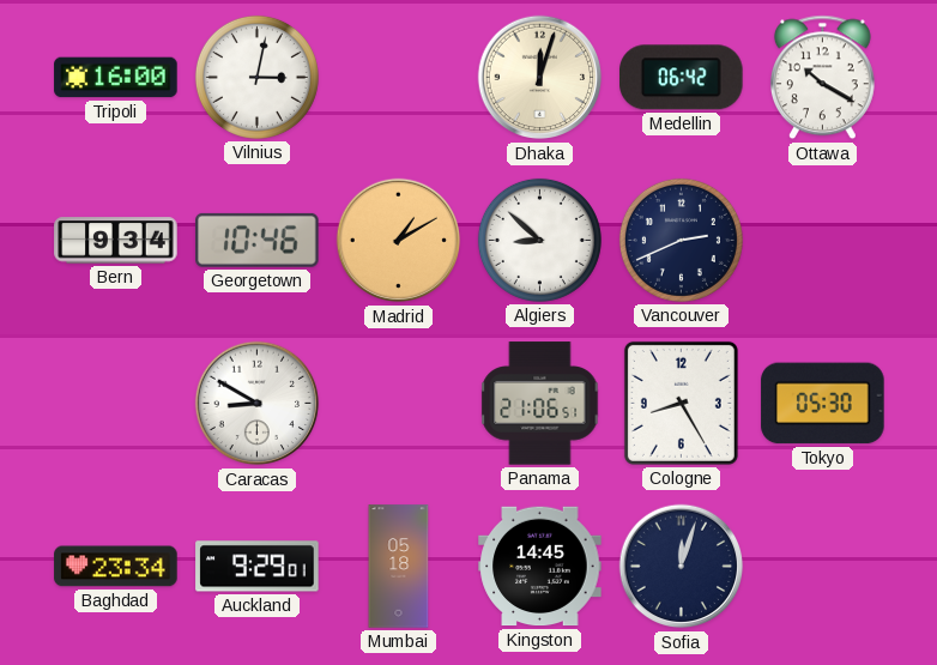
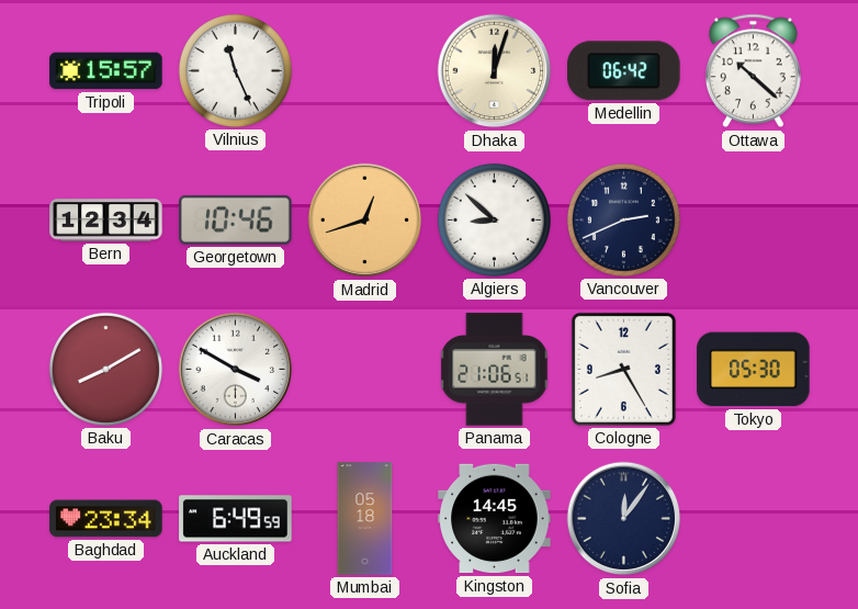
Tripoli: 16:00 -> 15:57 (106, 71)
Vilnius: 3:02 -> 11:26 (235, 70)
Ottawa: 10:20 -> 10:22 (753, 71)
Bern: 9:34 -> 12:34 (106, 221)
Madrid: 1:10 -> 12:42 (365, 221)
Baku: none -> 8:10 (105, 369)
Caracas: 8:50 -> 3:50 (236, 370)
Auckland: 9:29 -> 6:49 (236, 519)
Sofia: 12:03 -> 12:06 (624, 519)
